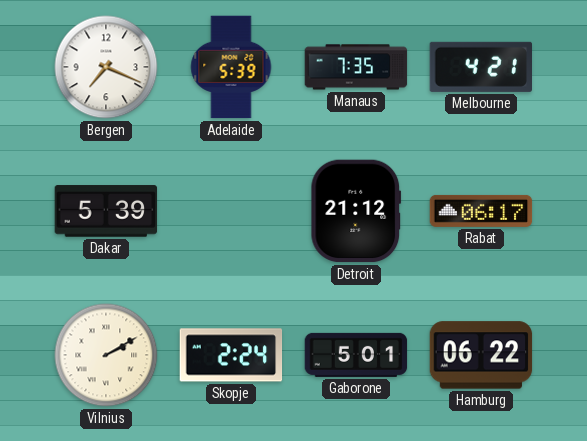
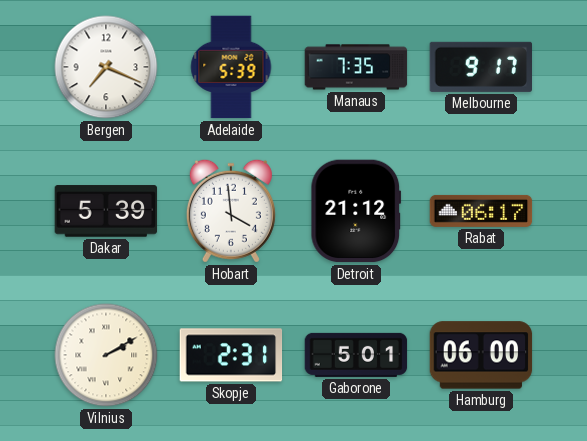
Melbourne: 4:21 -> 9:17 (480, 67)
Hobart: none -> 3:59 (231, 211)
Skopje: 2:24 -> 2:31 (231, 355)
Hamburg: 06:22 -> 06:00 (481, 355)
